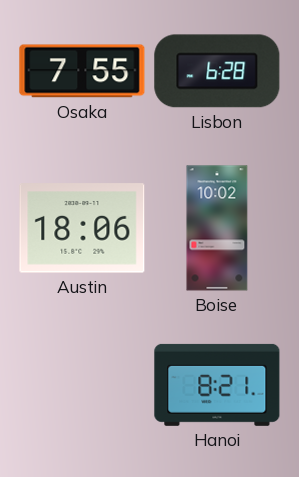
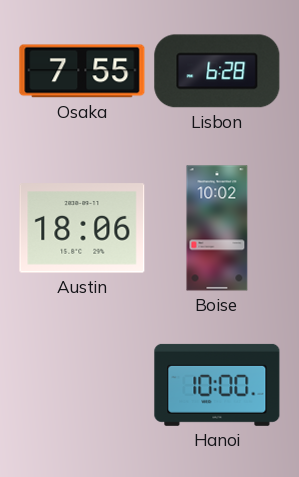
Hanoi: 8:21 -> 10:00 (217, 385)
